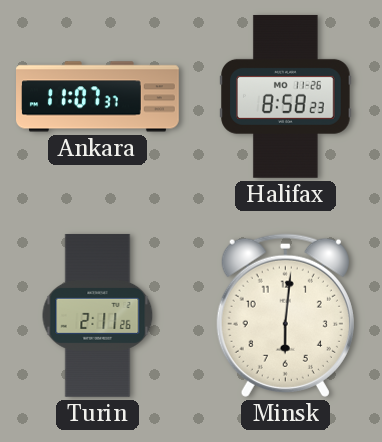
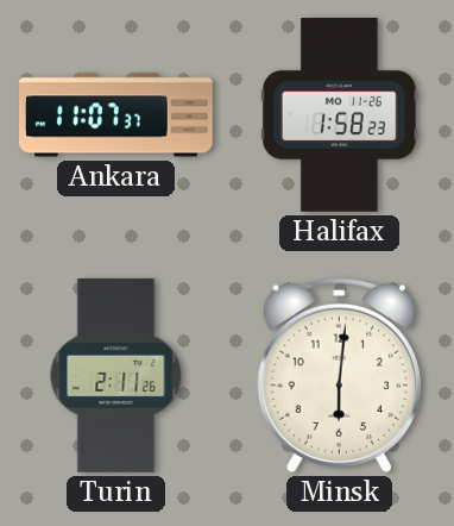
Halifax: 8:58 -> 1:58 (340, 114)
